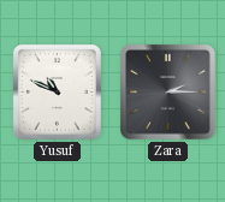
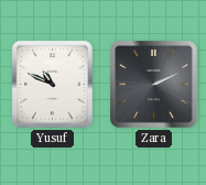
Zara: 2:15 -> 2:11 (154, 85)
